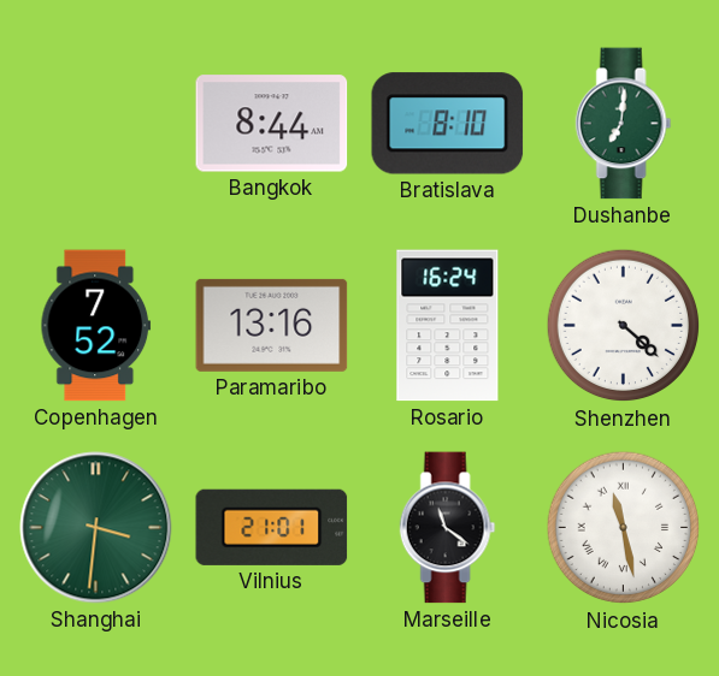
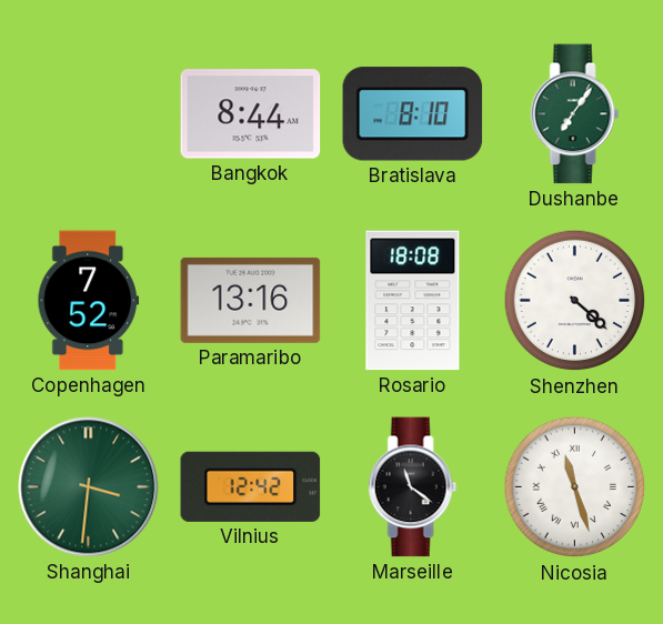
Dushanbe: 7:01 -> 7:06 (575, 114)
Rosario: 16:24 -> 18:08 (413, 301)
Vilnius: 21:01 -> 12:42 (251, 486)
Nicosia: 11:28 -> 11:27 (575, 487)
